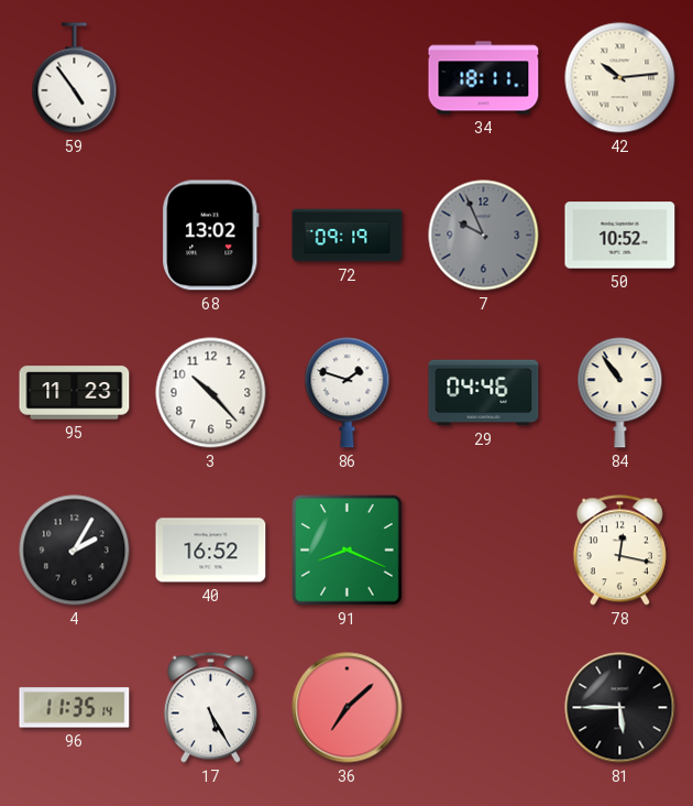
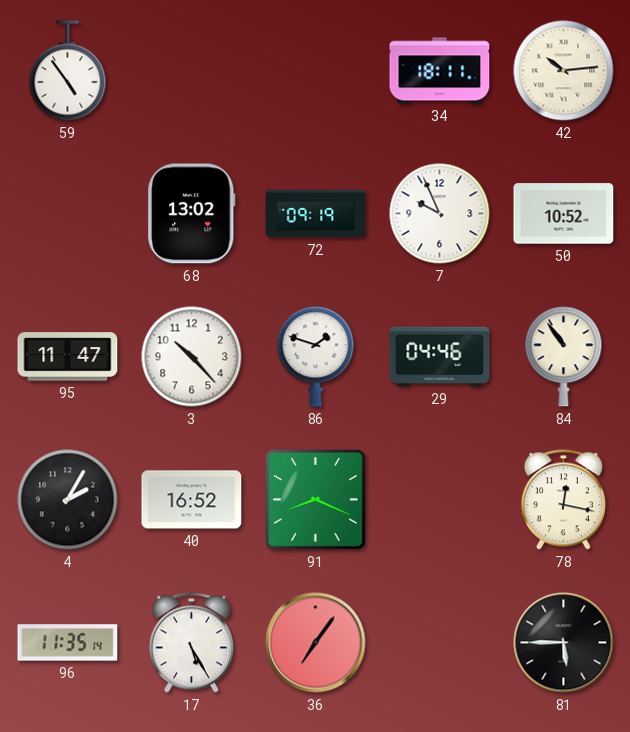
7 dial: grey -> white (440, 214)
95: 11:23 -> 11:47 (68, 357)
36: 7:08 -> 7:06 (316, 643)
